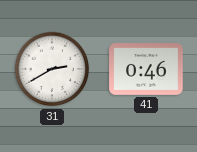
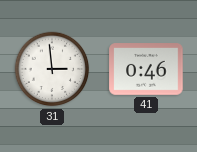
31: 2:40 -> 2:59 (52, 69)
